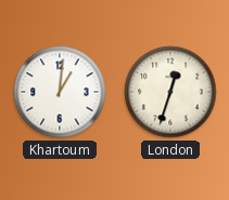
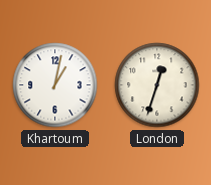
Khartoum: 1:01 -> 1:02 (55, 85)
